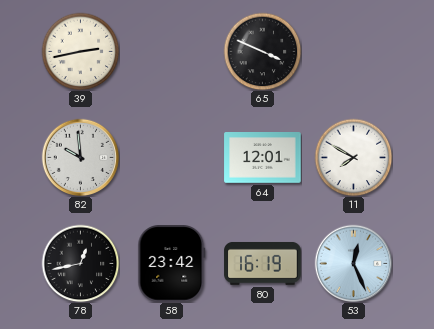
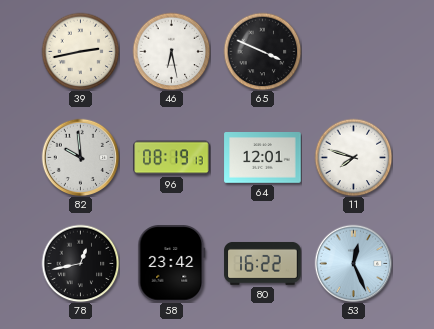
46: none -> 6:28 (171, 51)
96: none -> 08:19 (172, 158)
11: 7:50 -> 7:48 (353, 157)
80: 16:19 -> 16:22 (263, 263)
